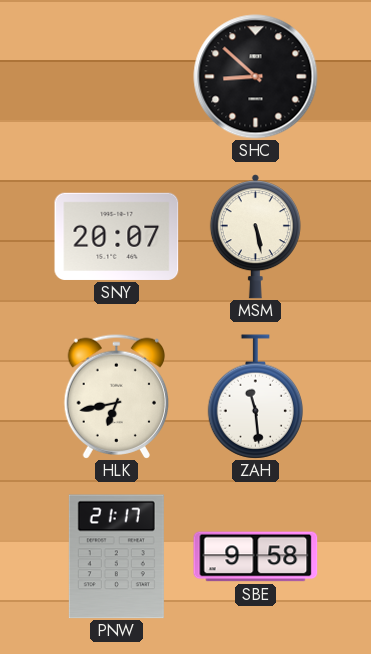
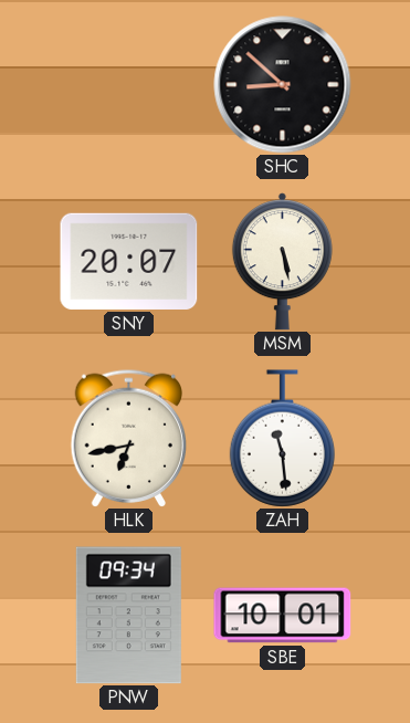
PNW: 21:17 -> 09:34 (128, 616)
SBE: 9:58 -> 10:01 (283, 616)
